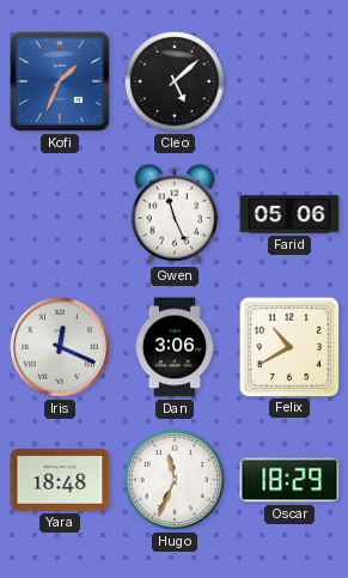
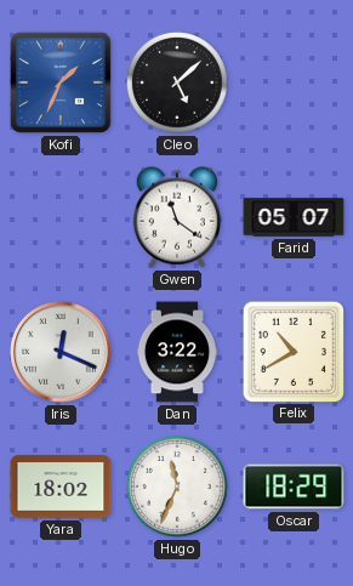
Gwen: 11:26 -> 11:21 (176, 217)
Farid: 05:06 -> 05:07 (294, 217)
Dan: 3:06 -> 3:22 (176, 352)
Yara: 18:48 -> 18:02 (61, 487)
